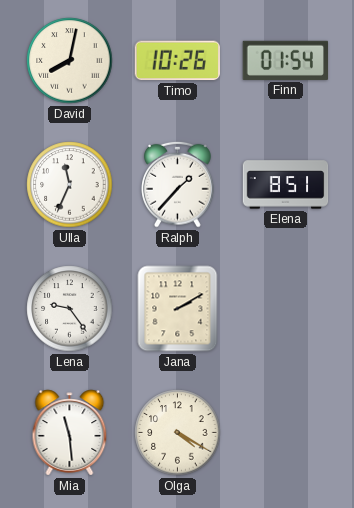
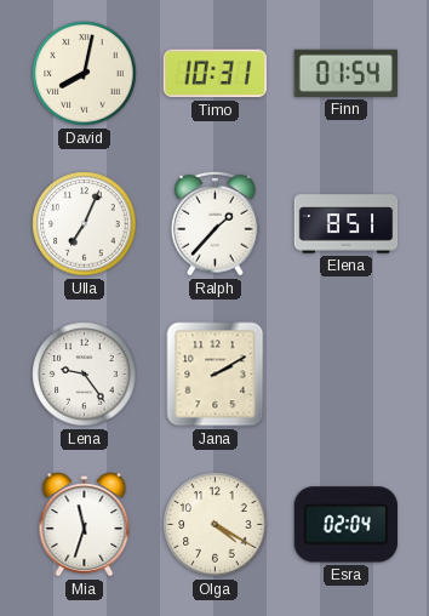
Timo: 10:26 -> 10:31 (215, 74)
Ulla: 11:34 -> 7:04 (85, 224)
Mia: 11:29 -> 11:33 (85, 525)
Esra: none -> 02:04 (345, 525)
